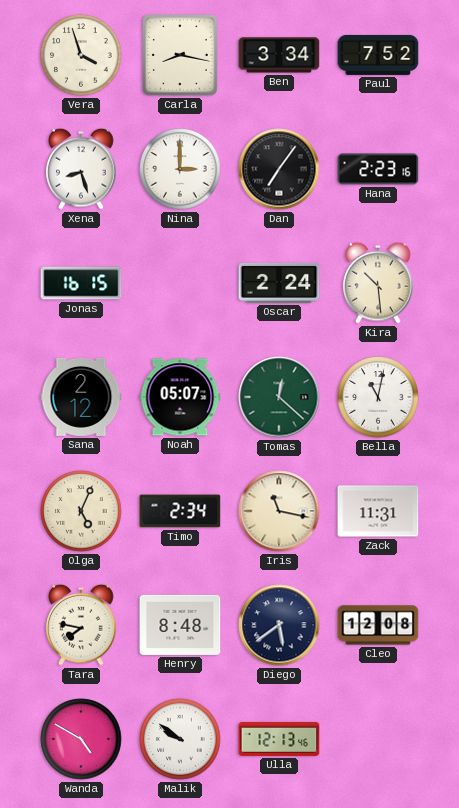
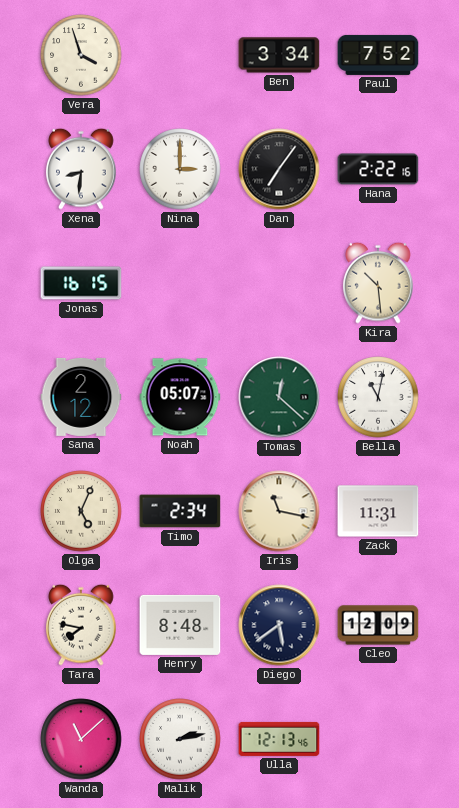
Carla: 8:17 -> none (181, 55)
Xena: 8:27 -> 8:31 (81, 169)
Hana: 2:23 -> 2:22 (378, 169)
Oscar: 2:24 -> none (279, 283)
Cleo: 12:08 -> 12:09 (378, 625)
Wanda: 4:50 -> 11:08 (81, 739)
Malik: 9:51 -> 2:13 (180, 739)
